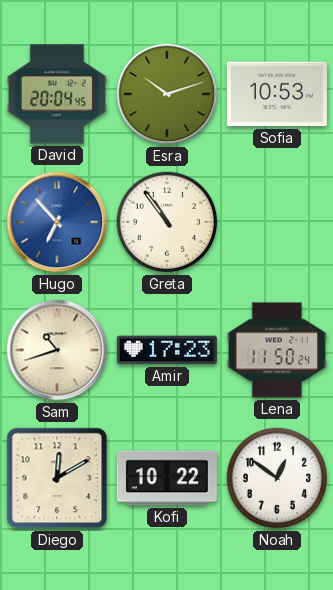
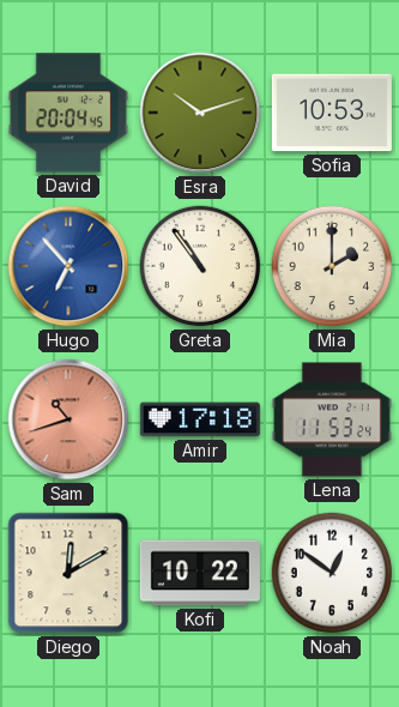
Mia: none -> 2:00 (332, 266)
Sam dial: cream -> salmon (68, 419)
Amir: 17:23 -> 17:18 (200, 419)
Lena: 11:50 -> 11:53 (332, 419)
